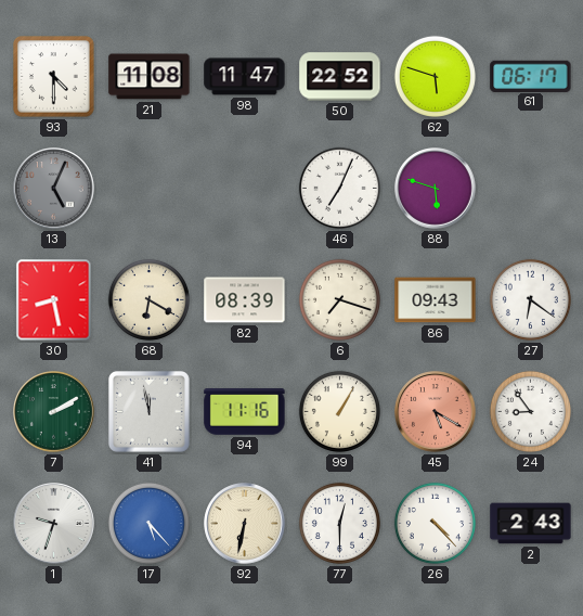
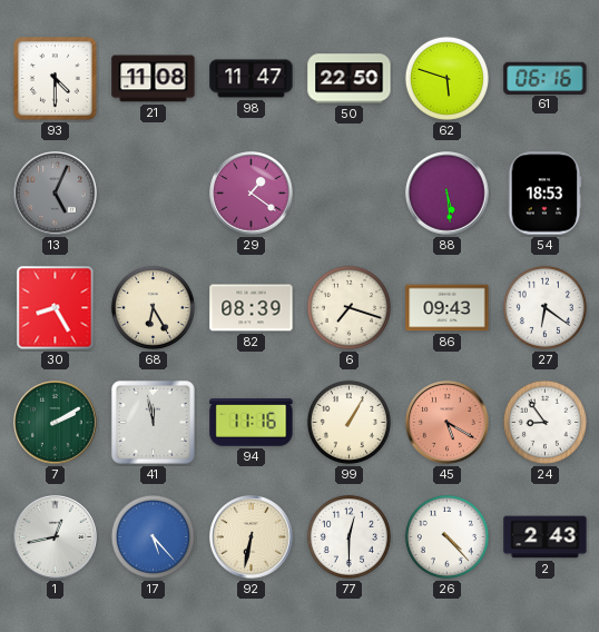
50: 22:52 -> 22:50 (350, 79)
61: 06:17 -> 06:16 (546, 78)
29: none -> 1:21 (252, 194)
46: 7:04 -> none (339, 188)
88: 5:48 -> 5:29 (448, 194)
54: none -> 18:53 (544, 194)
30: 8:28 -> 8:25 (56, 308)
68: 6:20 -> 6:25 (153, 307)
1: 9:33 -> 12:43 (56, 537)
